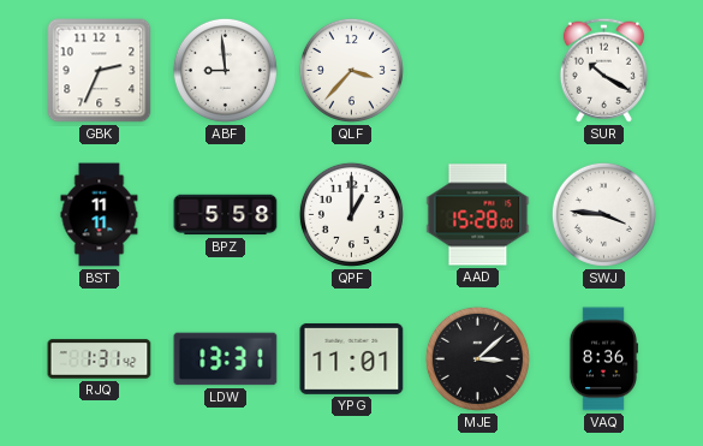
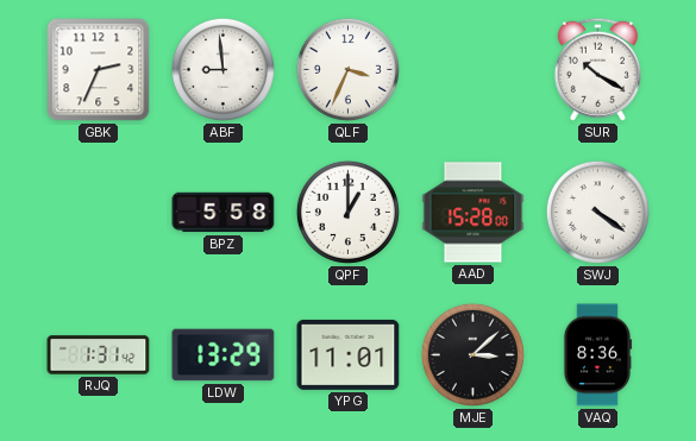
QLF: 3:37 -> 3:34 (347, 69)
BST: 11:11 -> none (100, 215)
SWJ: 3:46 -> 4:21 (597, 212)
LDW: 13:31 -> 13:29 (224, 355)
